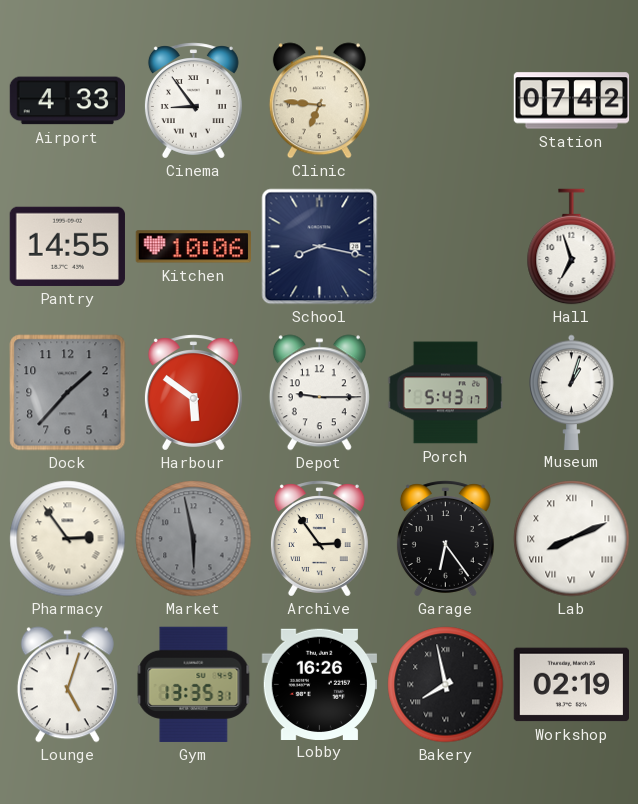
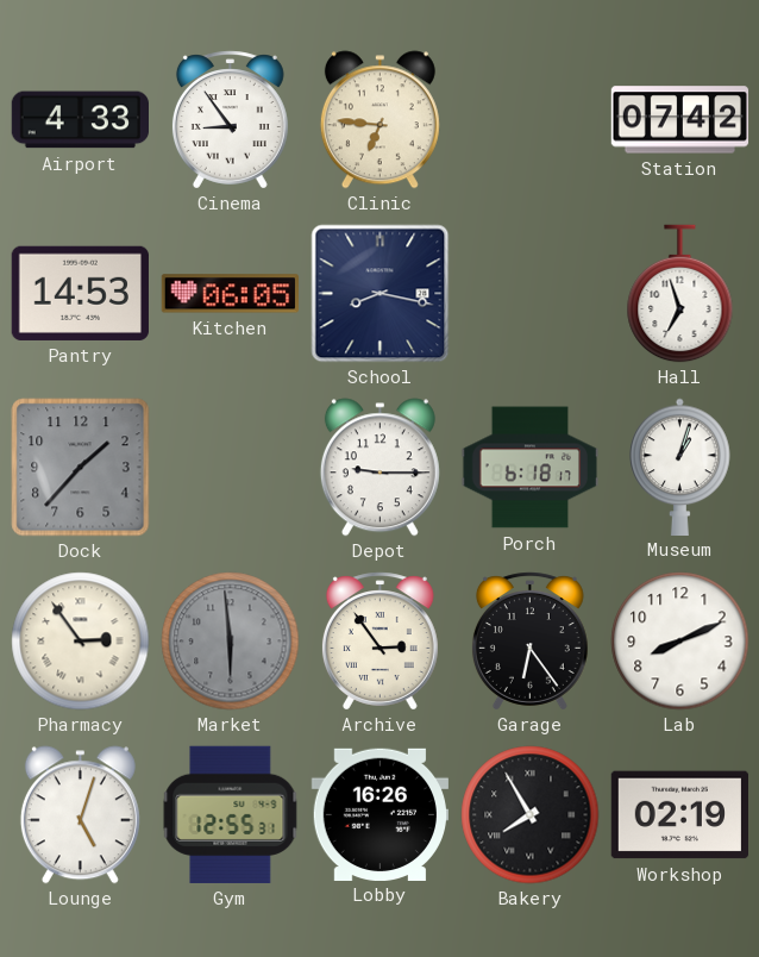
Pantry: 14:55 -> 14:53 (80, 293)
Kitchen: 10:06 -> 06:05 (230, 294)
Harbour: 5:51 -> none (193, 393)
Porch: 5:43 -> 6:18 (531, 468)
Market: 5:58 -> 5:59 (231, 642)
Lab numerals: Roman -> Arabic (680, 642)
Gym: 13:35 -> 12:55 (231, 814)
Bakery: 7:58 -> 7:55 (531, 815)
